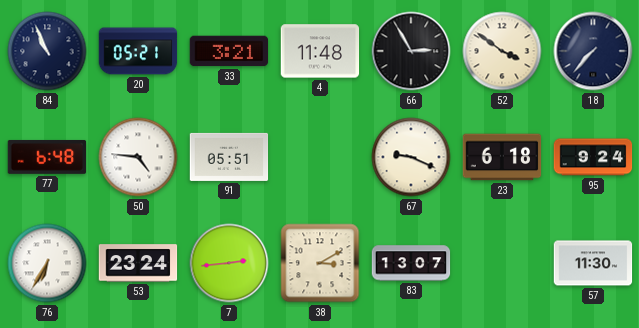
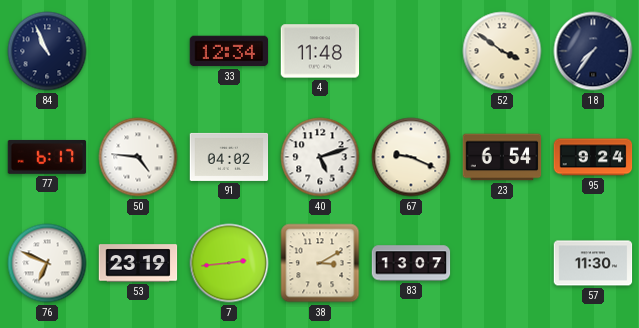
20: 05:21 -> none (138, 51)
33: 3:21 -> 12:34 (229, 51)
66: 2:55 -> none (411, 51)
18: 7:37 -> 7:36 (593, 51)
77: 6:48 -> 6:17 (47, 157)
91: 05:51 -> 04:02 (229, 157)
40: none -> 5:12 (320, 157)
23: 6:18 -> 6:54 (502, 157)
76: 6:35 -> 6:49 (47, 263)
53: 23:24 -> 23:19 (138, 263)
